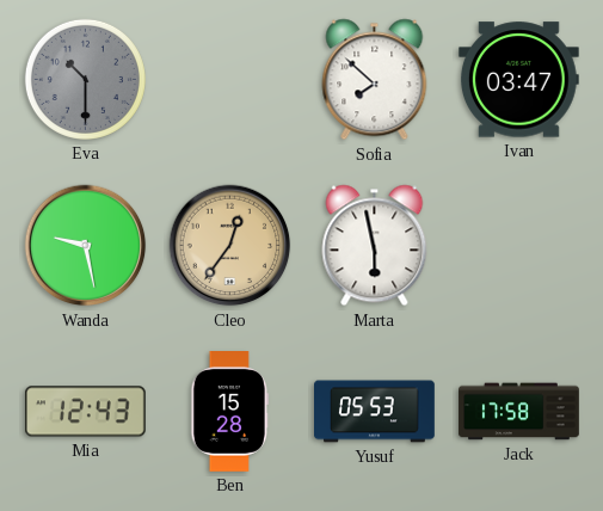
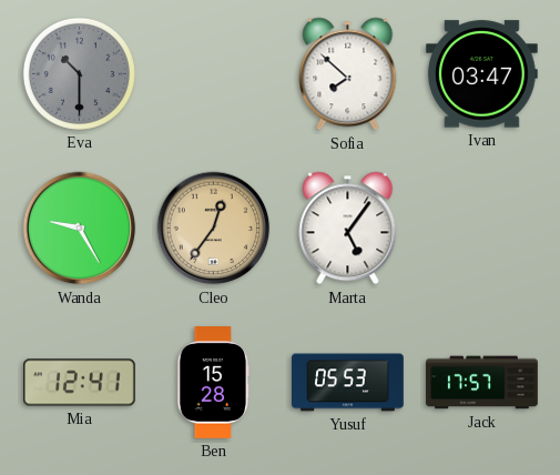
Wanda: 9:28 -> 9:25 (80, 229)
Marta: 5:58 -> 5:06 (348, 229)
Mia: 12:43 -> 12:41 (79, 383)
Jack: 17:58 -> 17:57 (482, 383)
